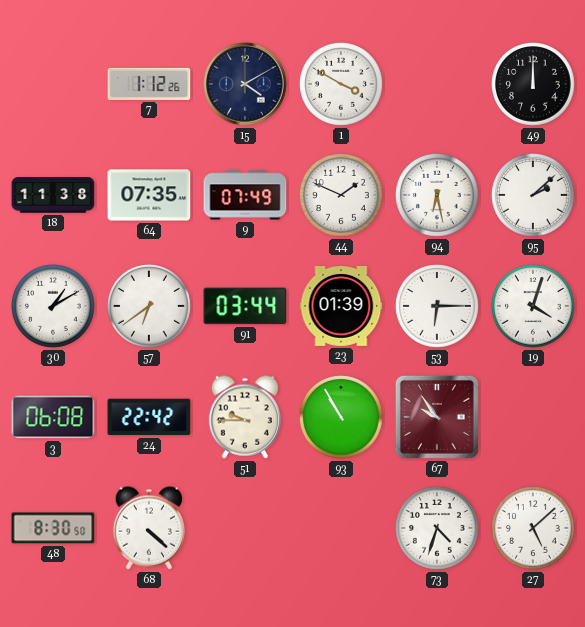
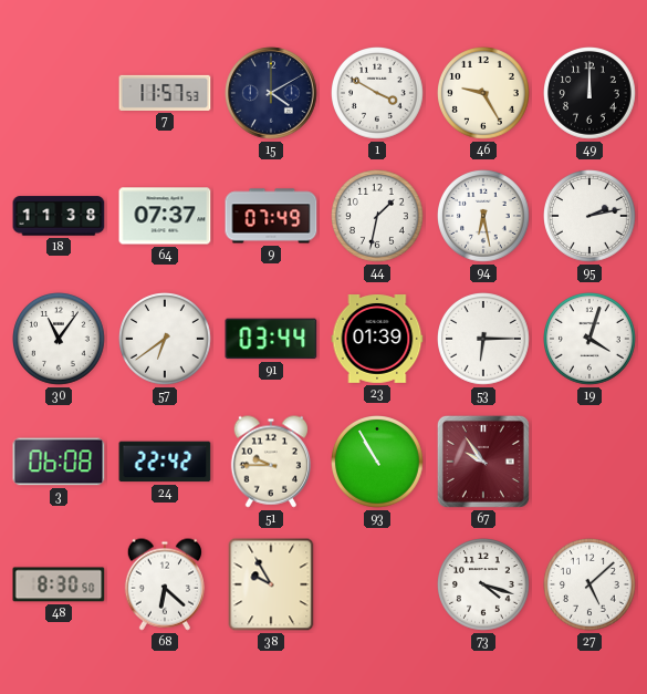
7: 1:12 -> 11:57 (165, 93)
46: none -> 9:25 (484, 94)
64: 07:35 -> 07:37 (165, 216)
44: 1:49 -> 1:32 (378, 217)
95: 2:08 -> 2:13 (591, 217)
30: 1:10 -> 11:06 (60, 340)
68: 4:22 -> 6:22 (164, 584)
38: none -> 9:55 (271, 584)
73: 4:33 -> 4:18 (484, 586)
